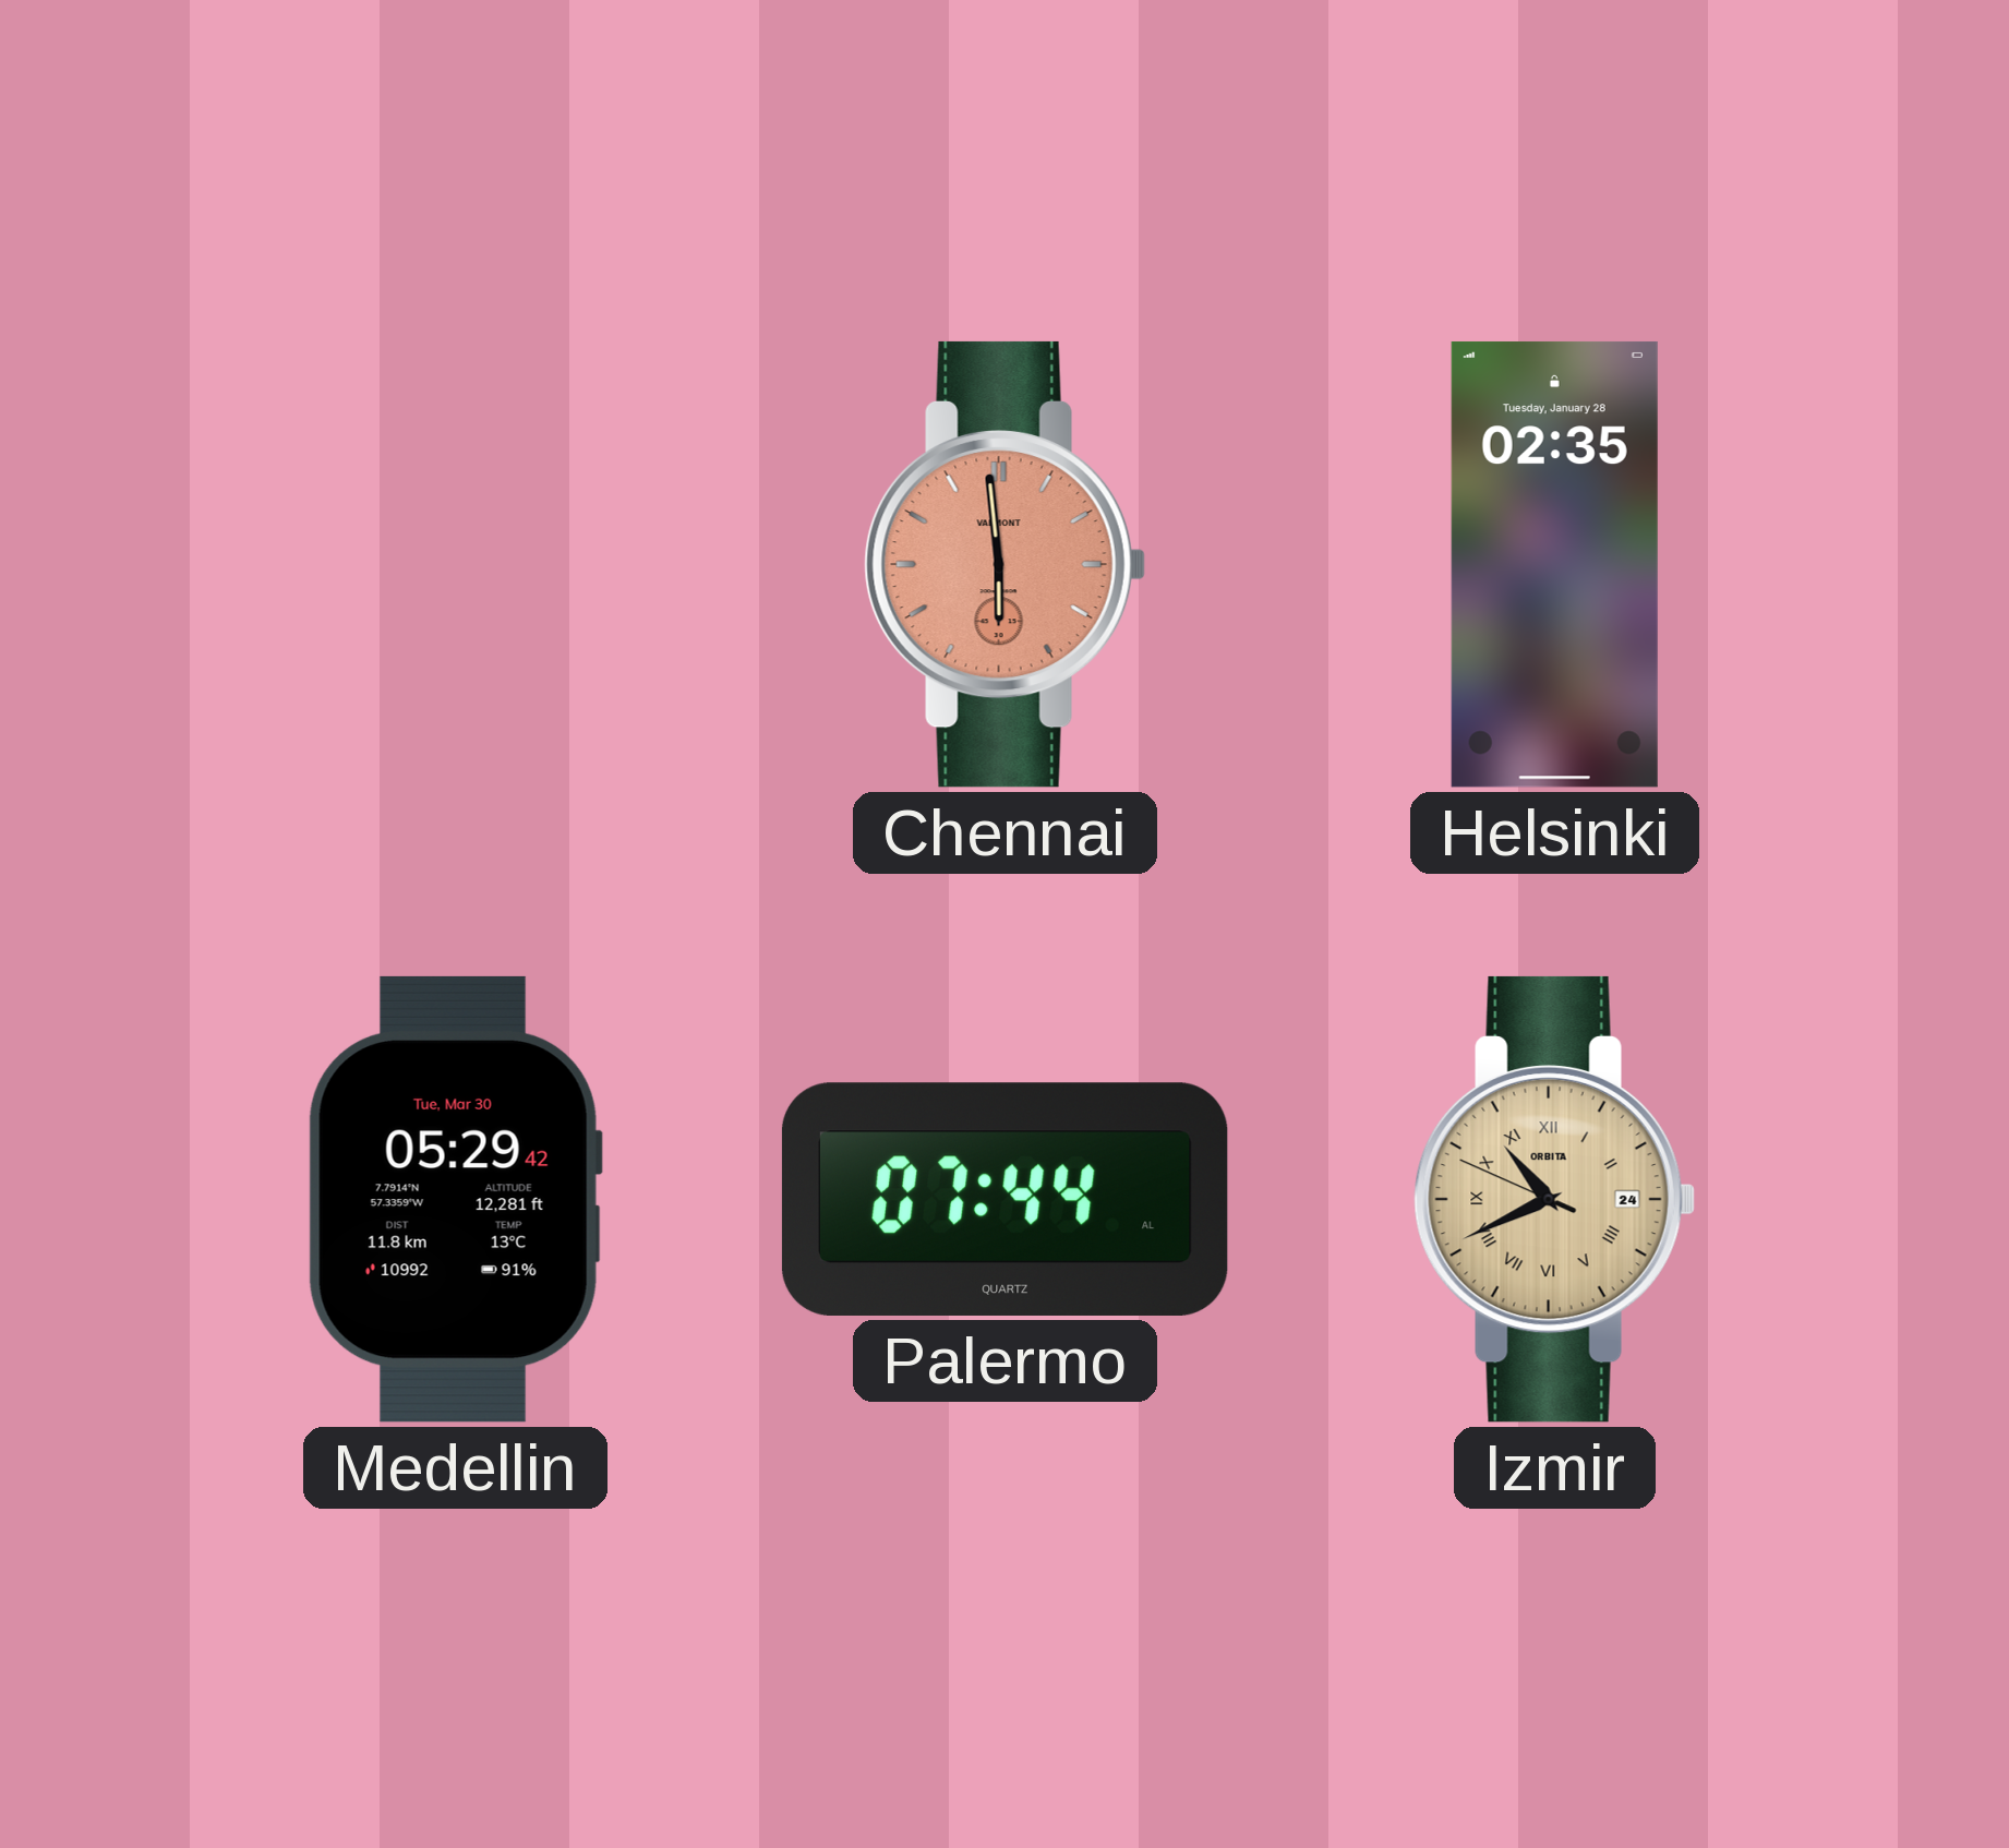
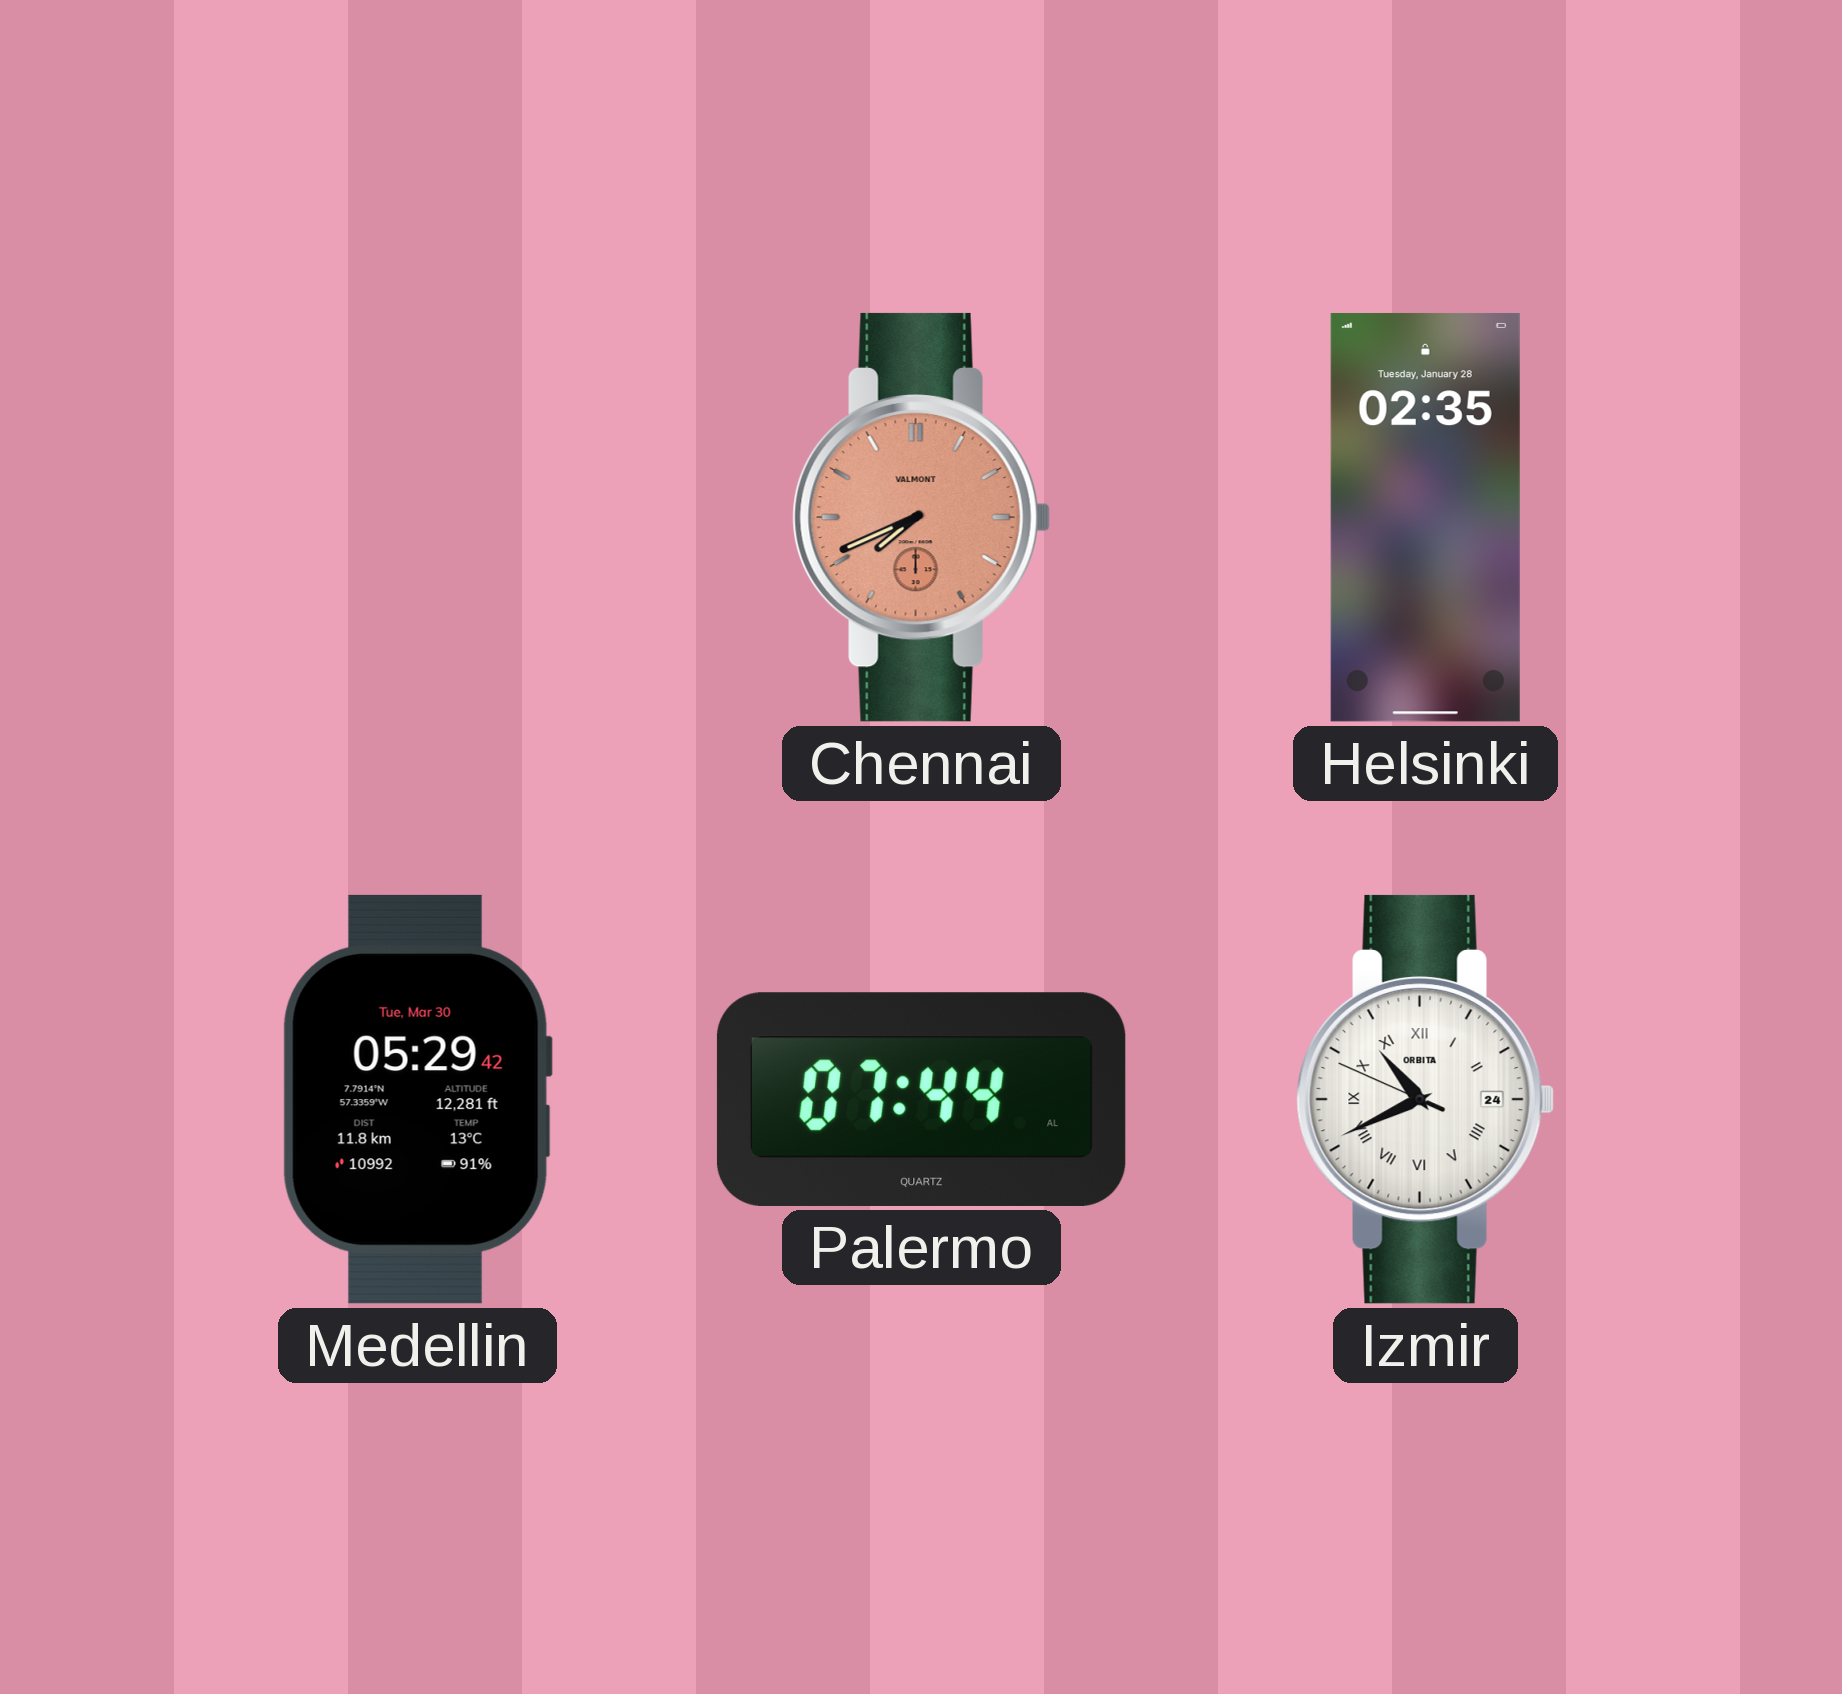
Chennai: 5:59 -> 7:41 (921, 517)
Izmir dial: champagne -> white (1425, 1099)
